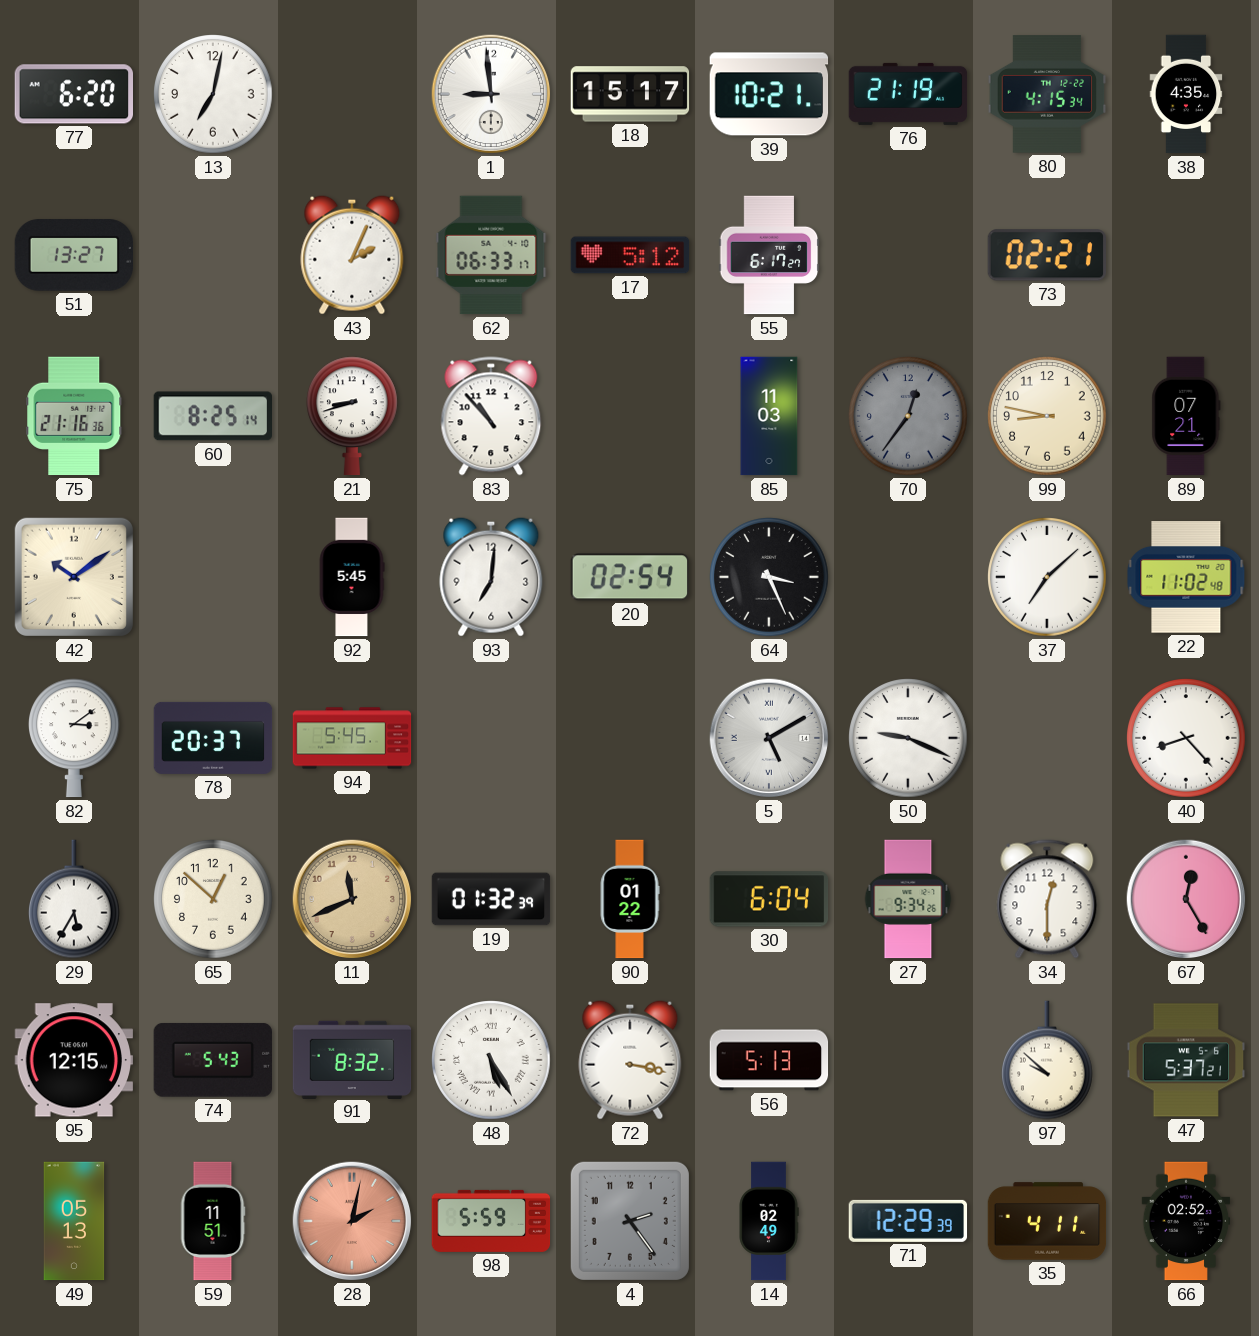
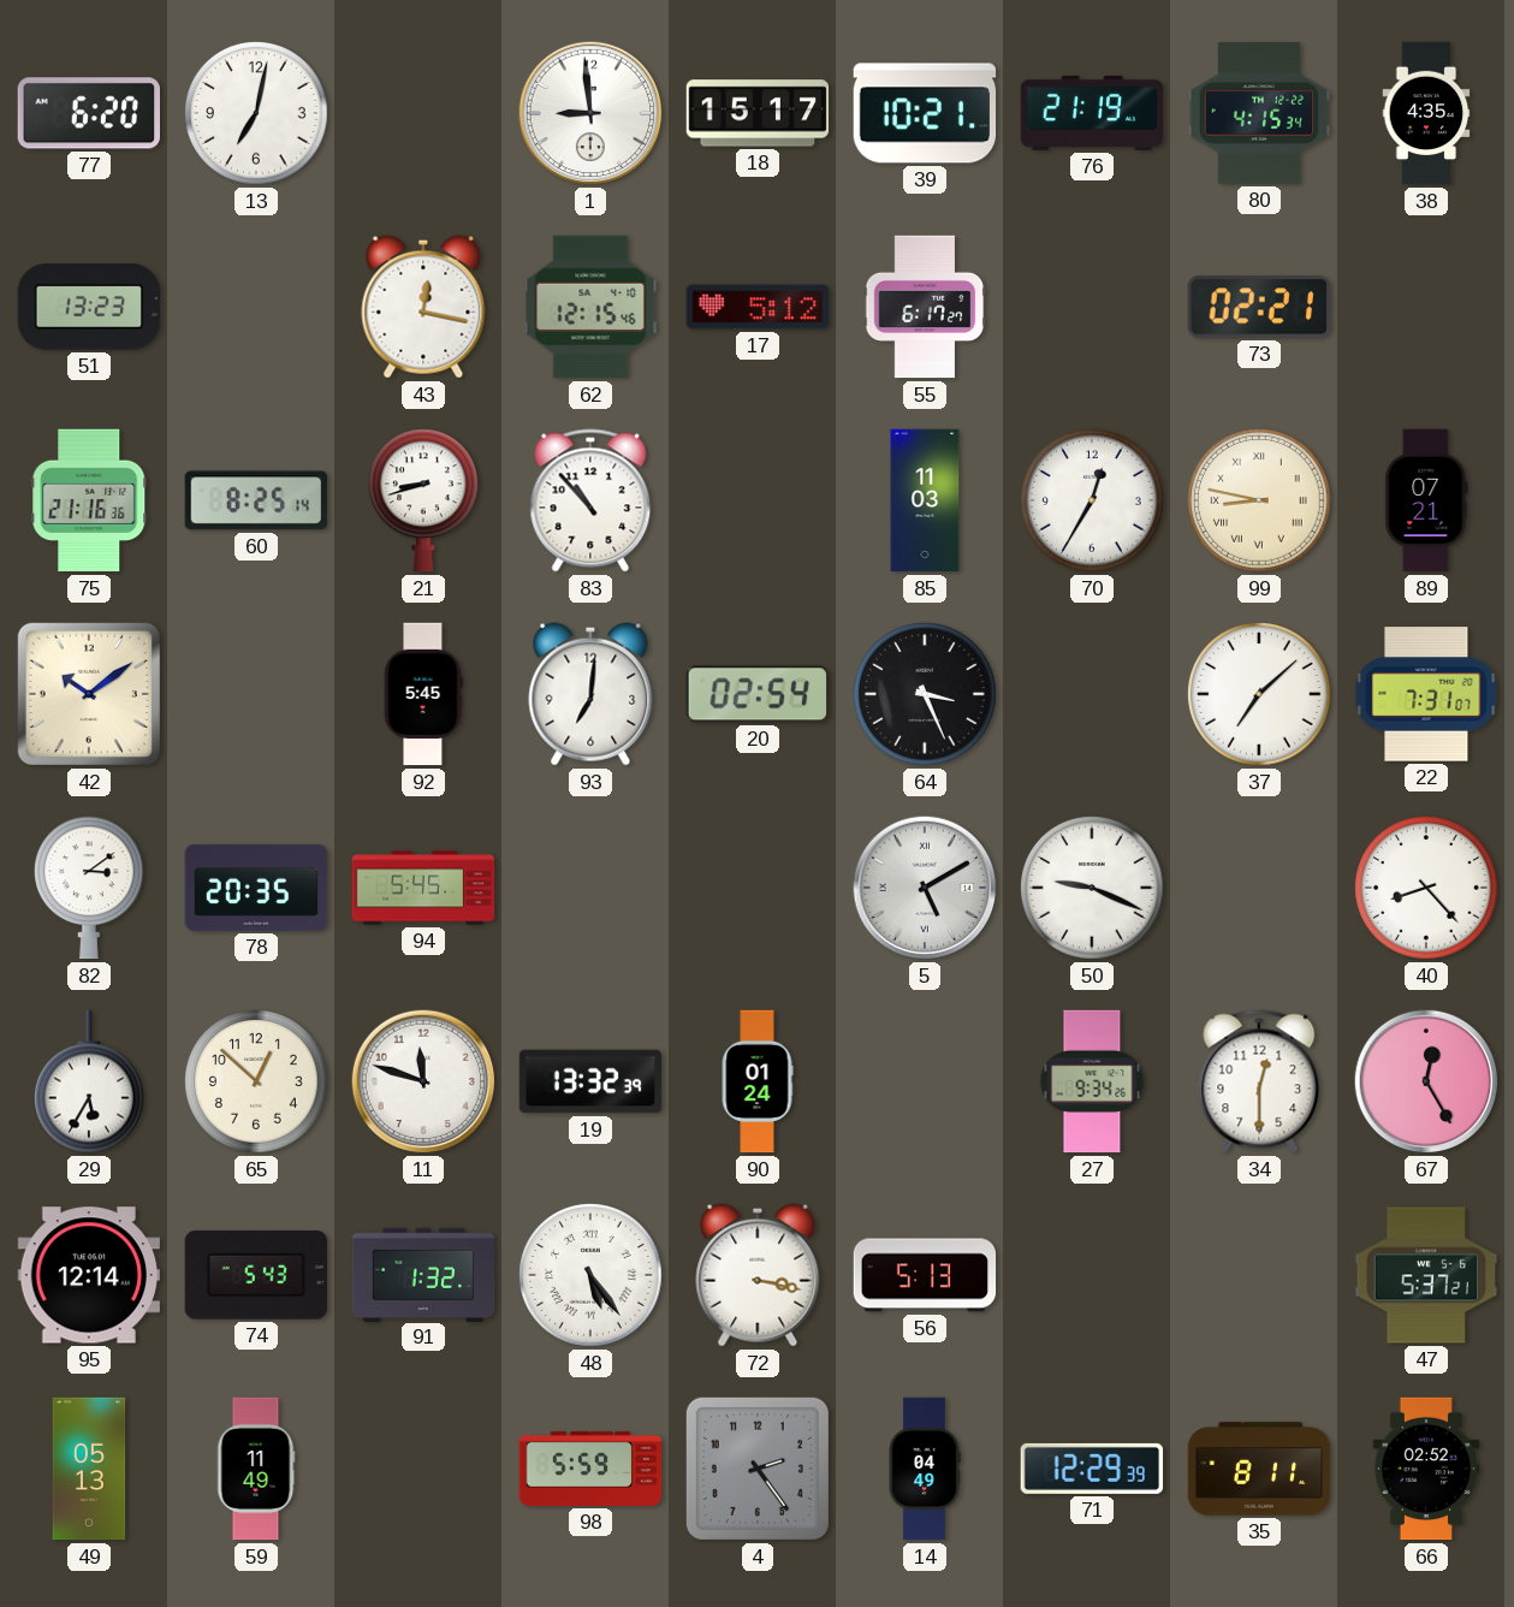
51: 13:27 -> 13:23 (88, 307)
43: 2:04 -> 12:17 (423, 307)
62: 06:33 -> 12:15 (590, 307)
70: 12:36 -> 12:35 (1092, 500)
70 dial: grey -> white (1092, 500)
99 numerals: Arabic -> Roman (1259, 500)
22: 11:02 -> 7:31 (1426, 694)
78: 20:37 -> 20:35 (256, 888)
11: 11:41 -> 11:48 (423, 1081)
11 dial: champagne -> white (423, 1081)
19: 01:32 -> 13:32 (590, 1081)
90: 01:22 -> 01:24 (758, 1081)
30: 6:04 -> none (769, 899)
95: 12:15 -> 12:14 (88, 1275)
91: 8:32 -> 1:32 (423, 1274)
48: 5:25 -> 5:24 (590, 1275)
97: 9:52 -> none (1048, 1060)
59: 11:51 -> 11:49 (256, 1469)
28: 2:02 -> none (352, 1221)
14: 02:49 -> 04:49 (925, 1469)
35: 4:11 -> 8:11 (1259, 1469)
